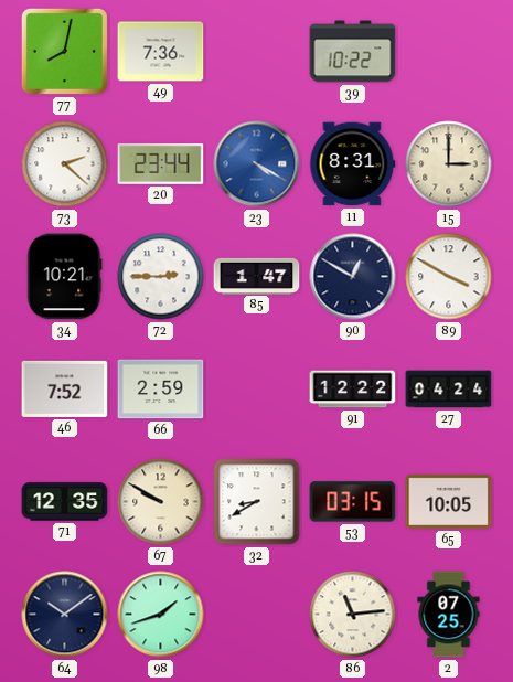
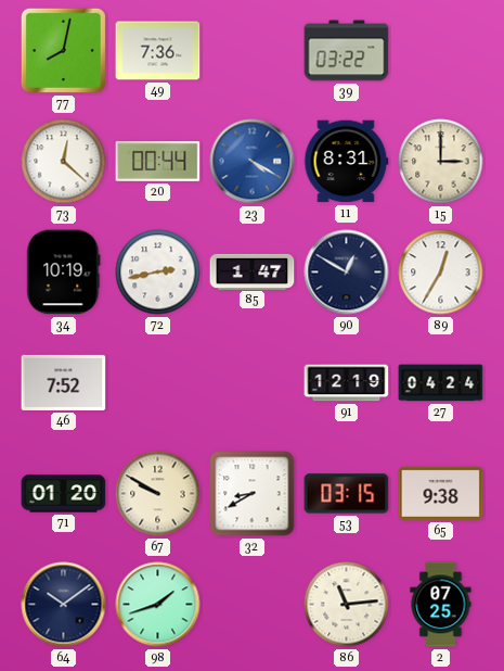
39: 10:22 -> 03:22 (347, 51)
73: 2:22 -> 12:22 (64, 162)
20: 23:44 -> 00:44 (158, 161)
34: 10:21 -> 10:19 (64, 273)
72: 2:45 -> 2:43 (158, 273)
89: 3:50 -> 12:35 (441, 273)
66: 2:59 -> none (161, 390)
91: 12:22 -> 12:19 (347, 383)
71: 12:35 -> 01:20 (64, 494)
65: 10:05 -> 9:38 (441, 493)
